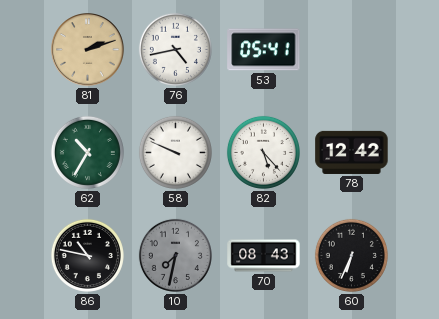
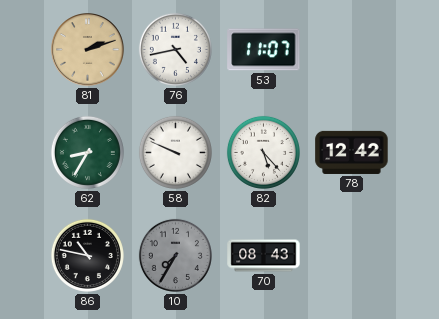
53: 05:41 -> 11:07 (264, 50)
62: 10:35 -> 8:35 (87, 152)
10: 7:32 -> 7:35 (175, 255)
60: 6:34 -> none (351, 255)
